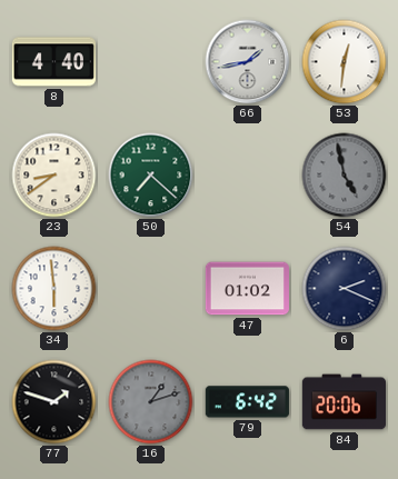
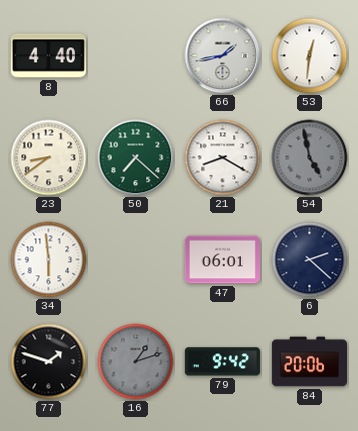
21: none -> 8:20 (223, 158)
47: 01:02 -> 06:01 (222, 260)
6: 2:19 -> 2:22 (310, 260)
79: 6:42 -> 9:42 (222, 362)
